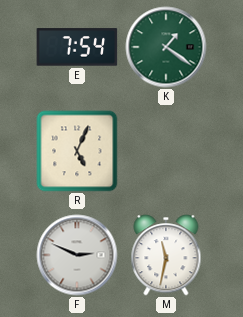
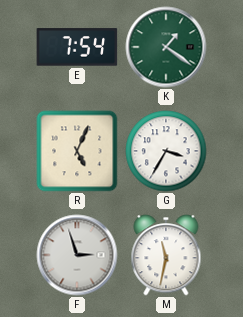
G: none -> 3:35 (166, 151)
F: 2:49 -> 2:57 (77, 255)
